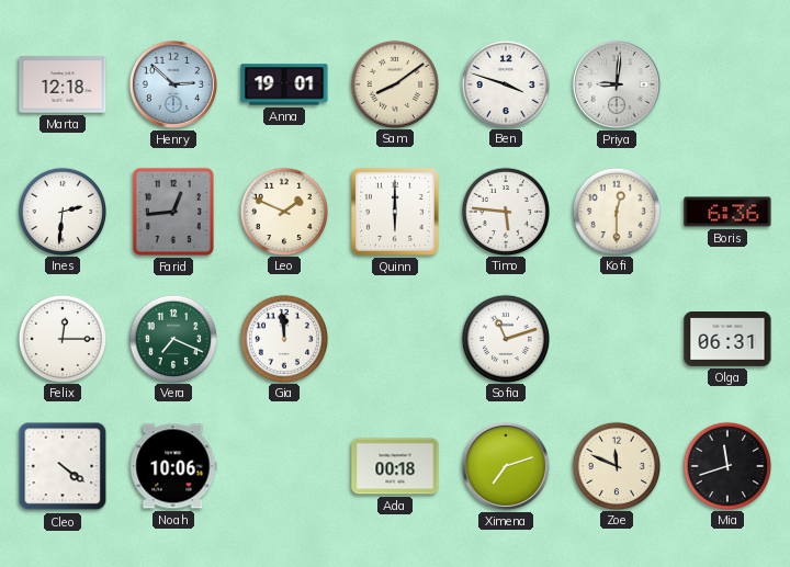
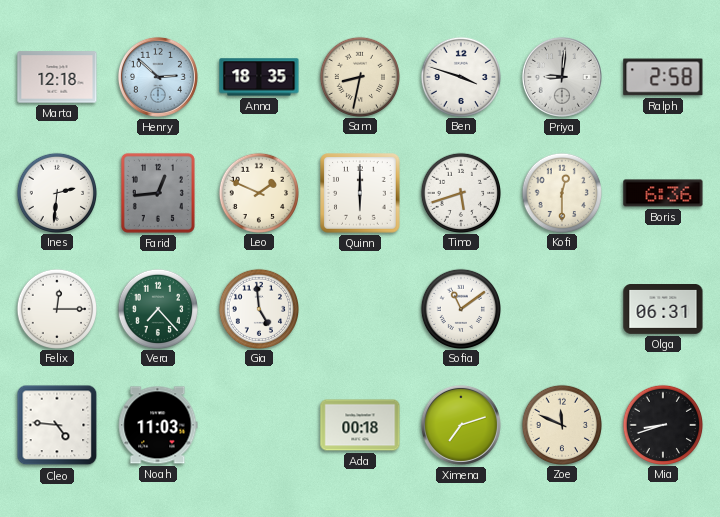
Anna: 19:01 -> 18:35 (259, 77)
Sam: 8:09 -> 8:32 (359, 76)
Ralph: none -> 2:58 (663, 77)
Timo: 5:46 -> 5:42 (460, 192)
Vera: 7:19 -> 7:23 (157, 308)
Gia: 11:59 -> 4:59 (258, 308)
Sofia: 11:12 -> 11:09 (460, 308)
Cleo: 4:21 -> 4:46 (57, 425)
Noah: 10:06 -> 11:03 (158, 425)
Mia: 11:42 -> 8:42 (662, 424)
